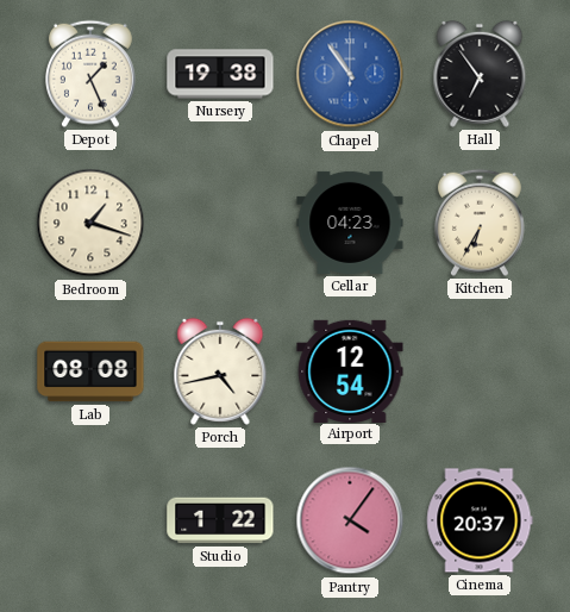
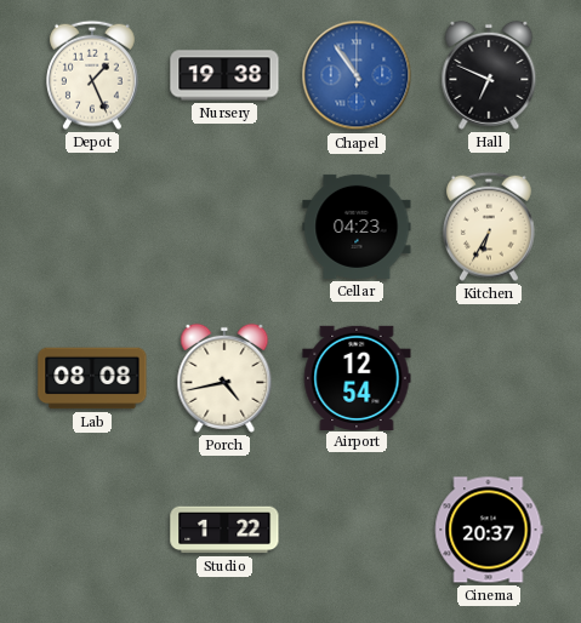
Hall: 6:54 -> 6:49 (489, 75)
Bedroom: 1:18 -> none (90, 223)
Pantry: 4:06 -> none (350, 520)
